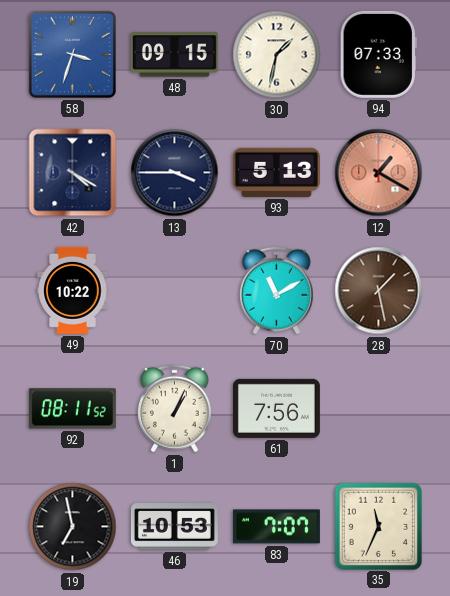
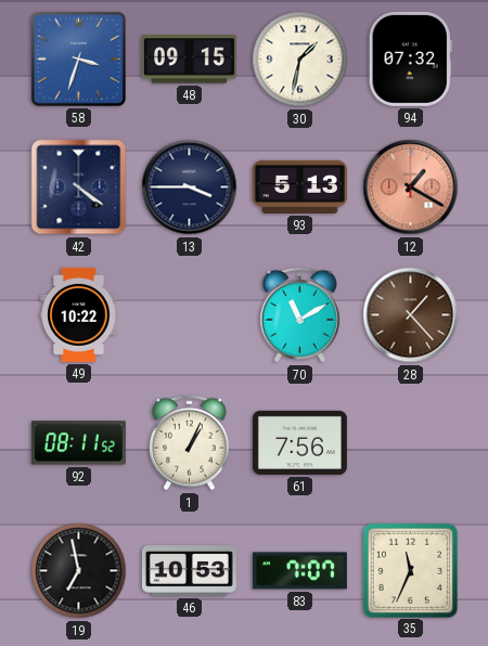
94: 07:33 -> 07:32 (410, 59)
42: 4:20 -> 4:21 (79, 188)
28: 1:28 -> 1:23 (411, 315)
